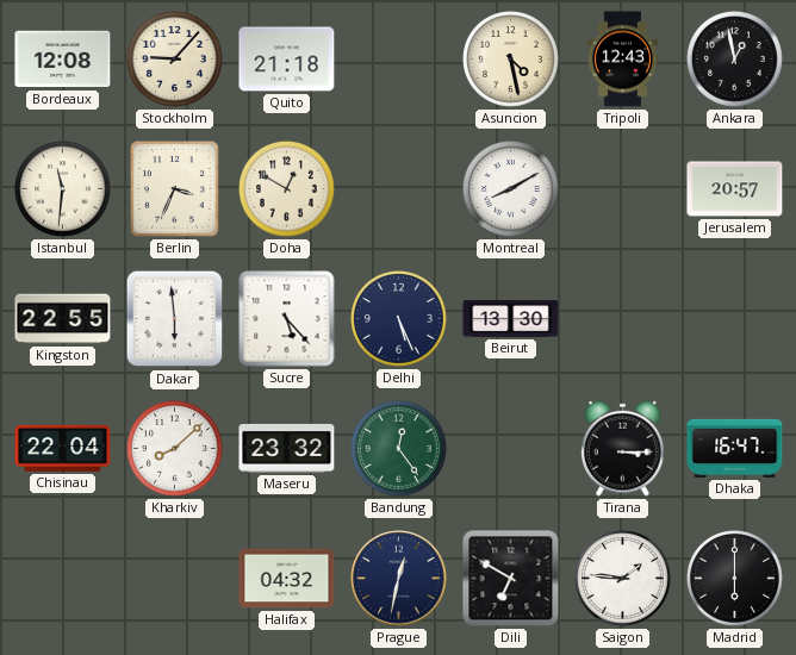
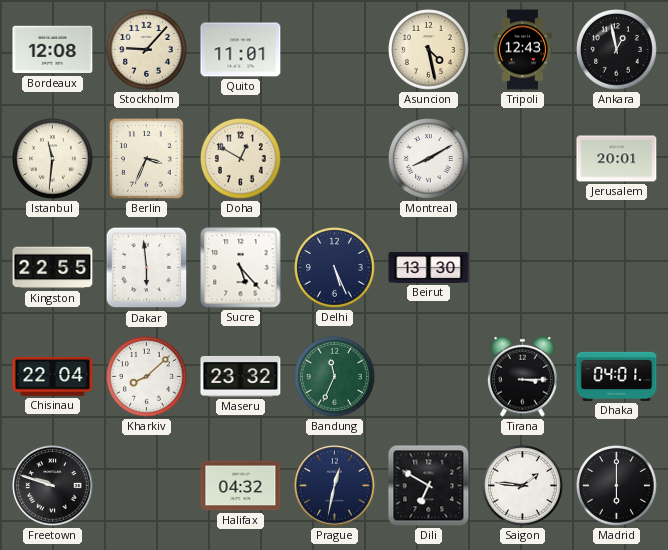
Quito: 21:18 -> 11:01 (241, 50)
Jerusalem: 20:57 -> 20:01 (617, 159)
Bandung: 12:24 -> 11:34 (335, 377)
Dhaka: 16:47 -> 04:01 (617, 376)
Freetown: none -> 9:48 (53, 486)
